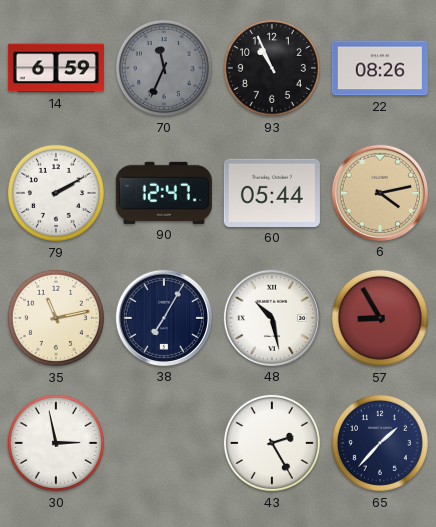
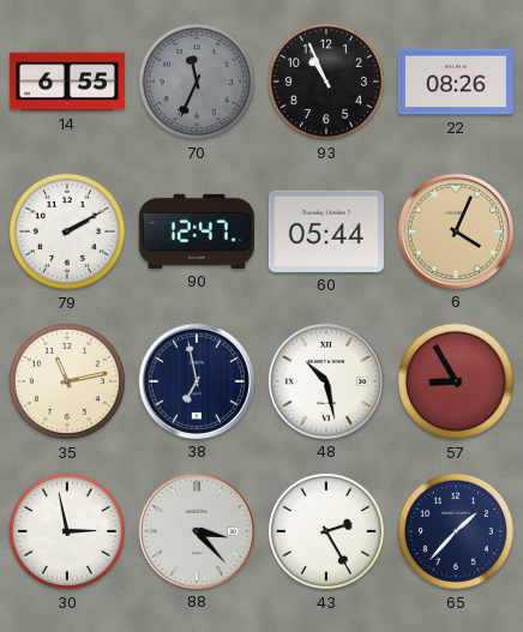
14: 6:59 -> 6:55 (67, 82)
6: 4:13 -> 4:04 (456, 231)
38: 7:05 -> 6:58 (197, 381)
88: none -> 3:23 (197, 531)
